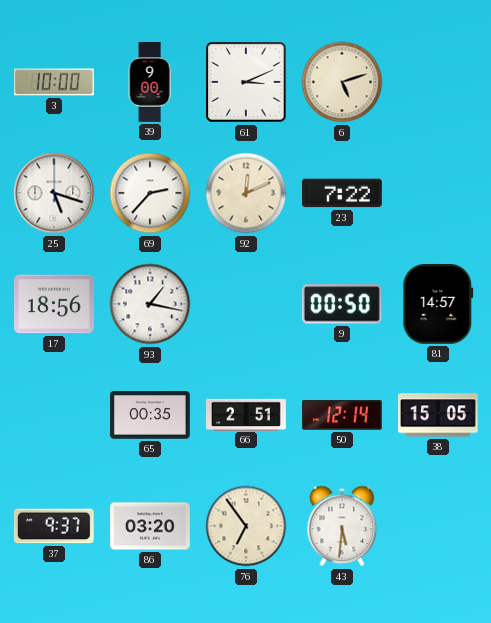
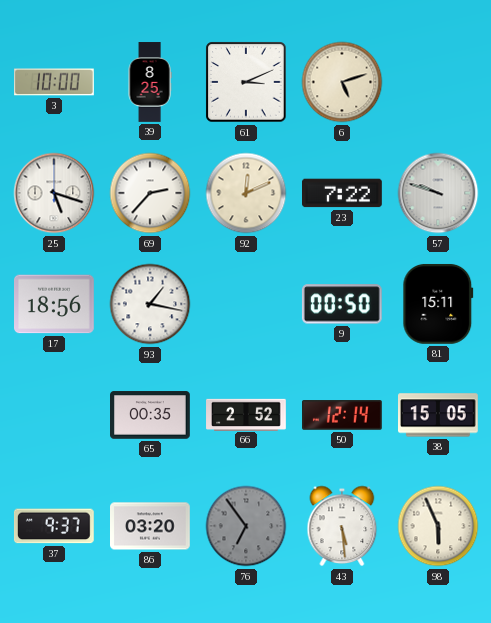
39: 9:00 -> 8:25 (150, 82)
57: none -> 9:48 (438, 193)
81: 14:57 -> 15:11 (438, 304)
66: 2:51 -> 2:52 (246, 414)
76 dial: cream -> grey (246, 526)
43: 5:31 -> 5:29 (342, 526)
98: none -> 5:56 (438, 526)
